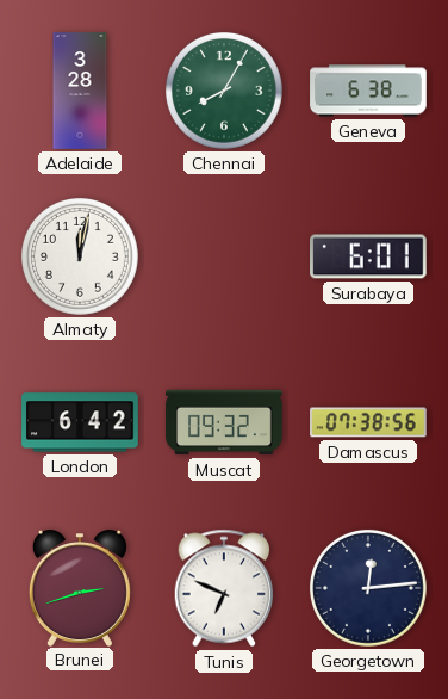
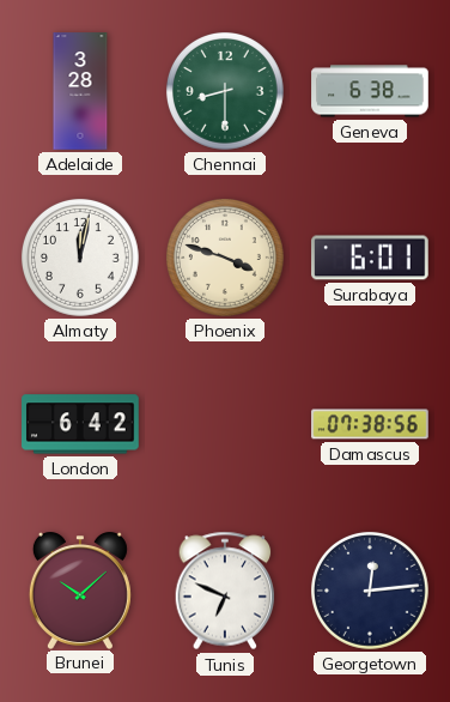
Chennai: 8:05 -> 8:30 (225, 91)
Phoenix: none -> 3:48 (225, 258)
Muscat: 09:32 -> none (224, 422)
Brunei: 2:42 -> 10:08 (80, 591)
